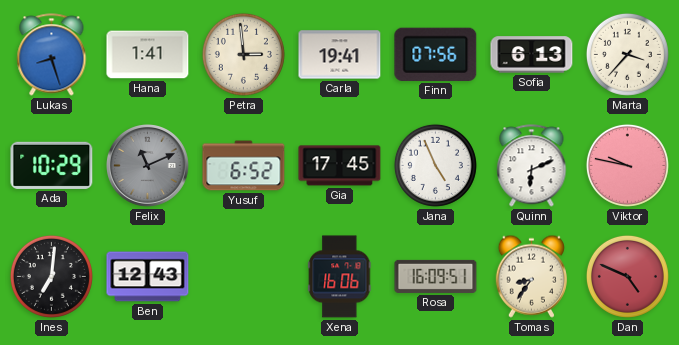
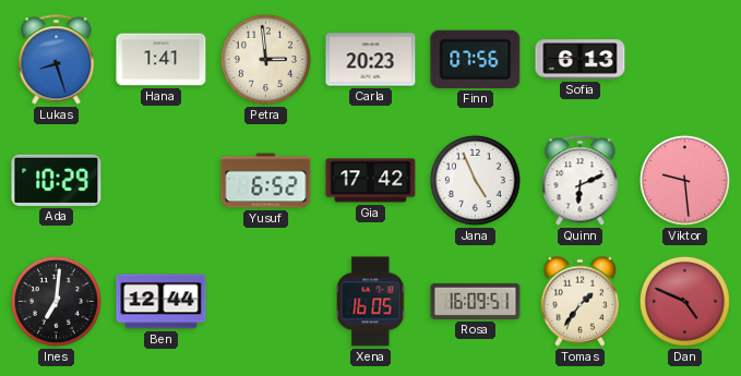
Carla: 19:41 -> 20:23 (371, 60)
Marta: 3:37 -> none (627, 54)
Felix: 11:11 -> none (148, 166)
Gia: 17:45 -> 17:42 (371, 181)
Viktor: 9:47 -> 9:29 (684, 180)
Ben: 12:43 -> 12:44 (162, 302)
Xena: 16:06 -> 16:05 (371, 302)
Tomas: 8:36 -> 1:36 (579, 301)
